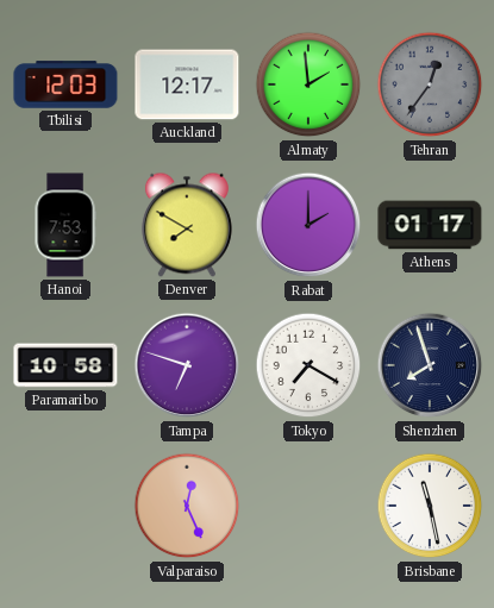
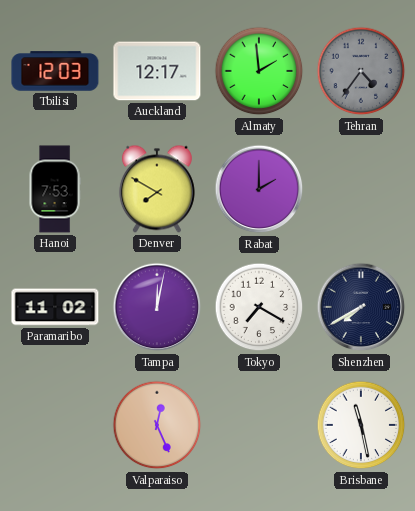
Tehran: 12:36 -> 4:36 (361, 71)
Athens: 01:17 -> none (430, 225)
Paramaribo: 10:58 -> 11:02 (55, 307)
Tampa: 6:48 -> 12:02 (157, 307)
Shenzhen: 7:57 -> 7:40 (361, 307)
